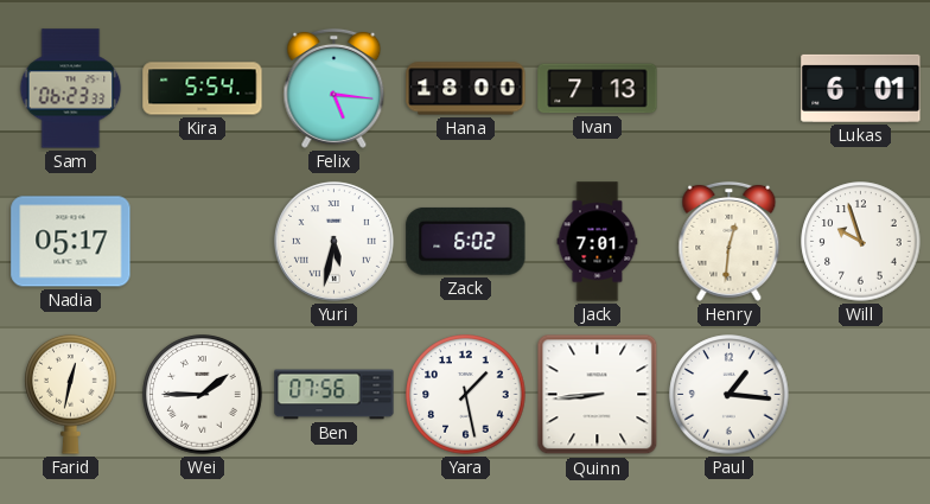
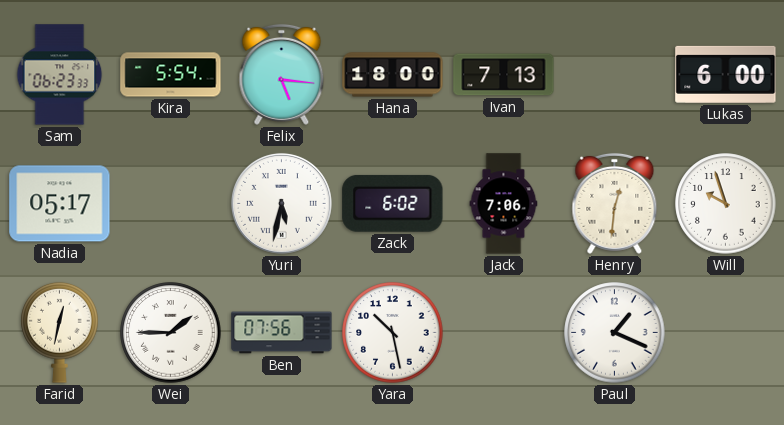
Lukas: 6:01 -> 6:00 (726, 74)
Jack: 7:01 -> 7:06 (504, 204)
Yara: 1:28 -> 10:28 (393, 333)
Quinn: 8:44 -> none (598, 395)
Paul: 1:16 -> 1:19 (615, 333)
